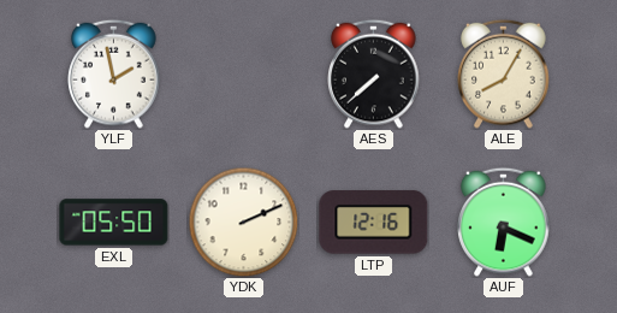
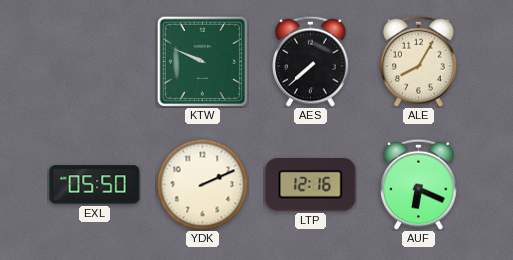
YLF: 1:58 -> none (114, 73)
KTW: none -> 9:49 (202, 61)
